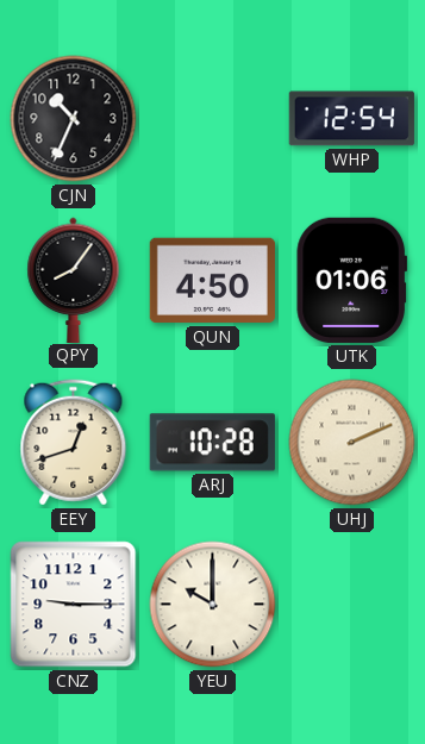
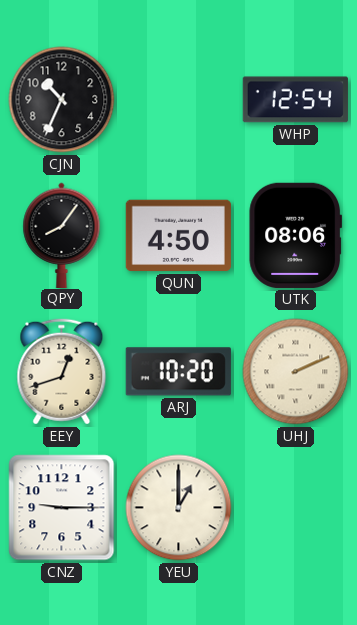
UTK: 01:06 -> 08:06 (295, 235)
ARJ: 10:28 -> 10:20 (178, 372)
YEU: 10:00 -> 1:00 (179, 508)
